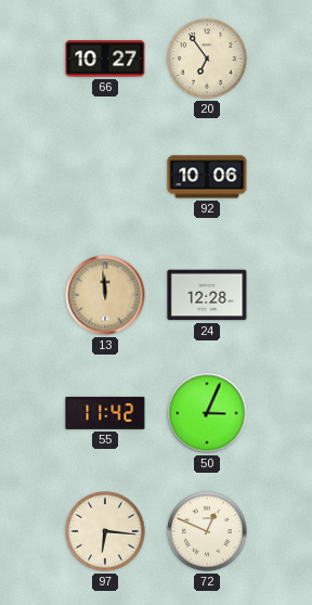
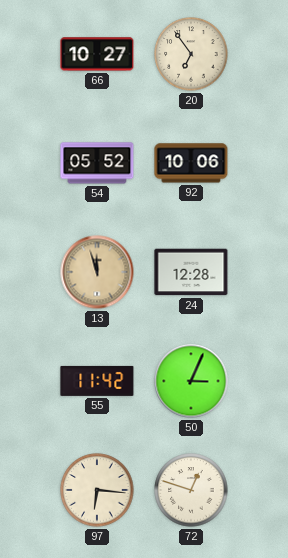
54: none -> 05:52 (97, 163)
13: 11:59 -> 11:57 (97, 272)
72: 12:49 -> 12:48 (191, 490)
